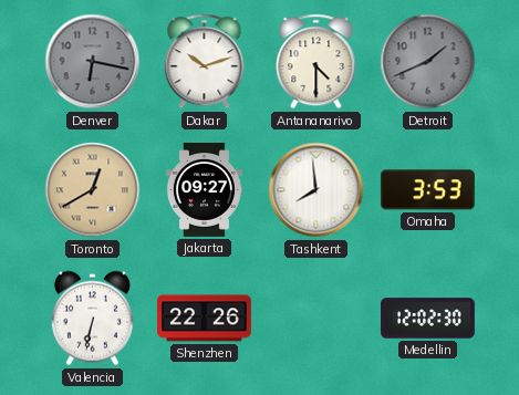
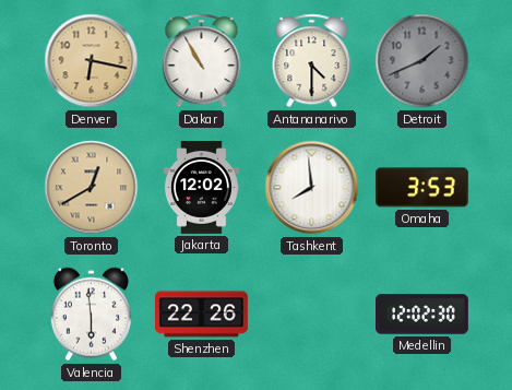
Denver dial: grey -> champagne (92, 61)
Dakar: 10:12 -> 10:55 (202, 61)
Jakarta: 09:27 -> 12:02 (201, 188)
Valencia: 6:32 -> 5:59 (91, 315)
